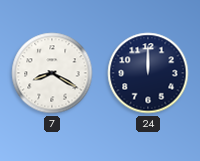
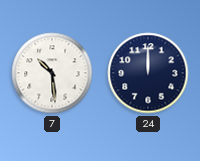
7: 8:20 -> 10:29 (52, 73)
